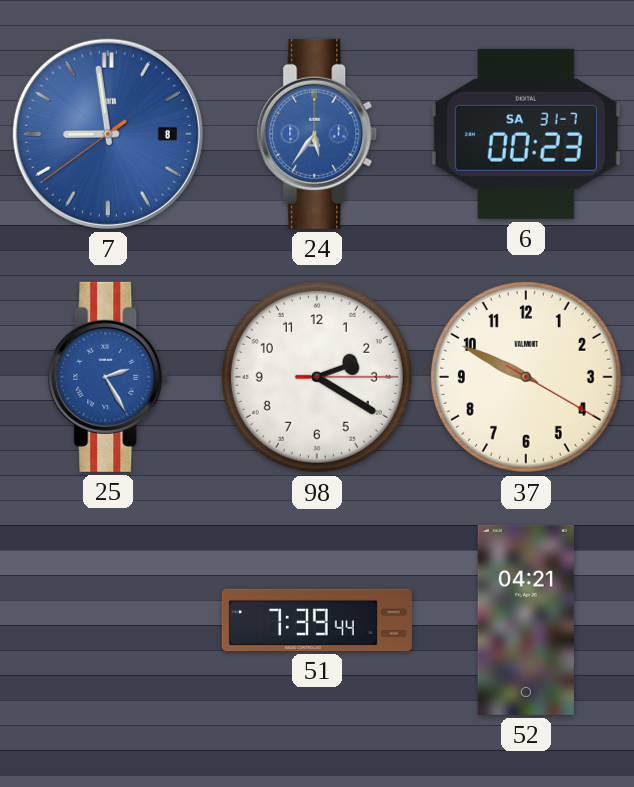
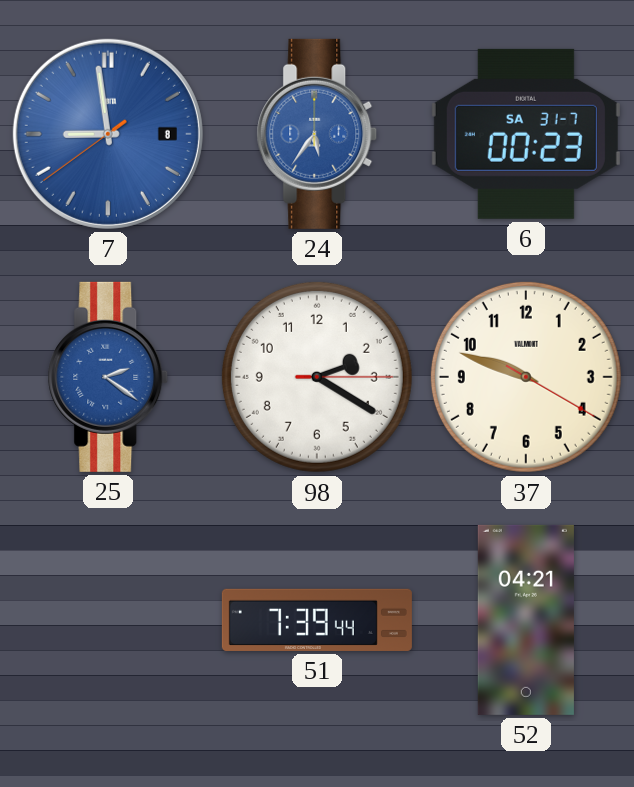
25: 2:25 -> 2:21 (108, 377)
37: 9:49 -> 9:48 (526, 377)
